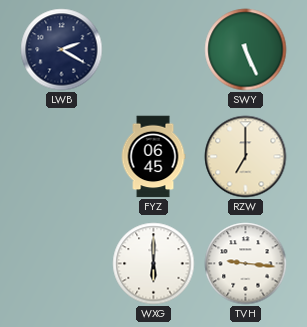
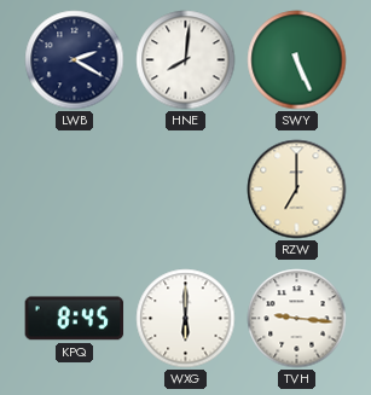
HNE: none -> 8:01 (186, 60)
FYZ: 06:45 -> none (153, 157)
KPQ: none -> 8:45 (75, 319)
